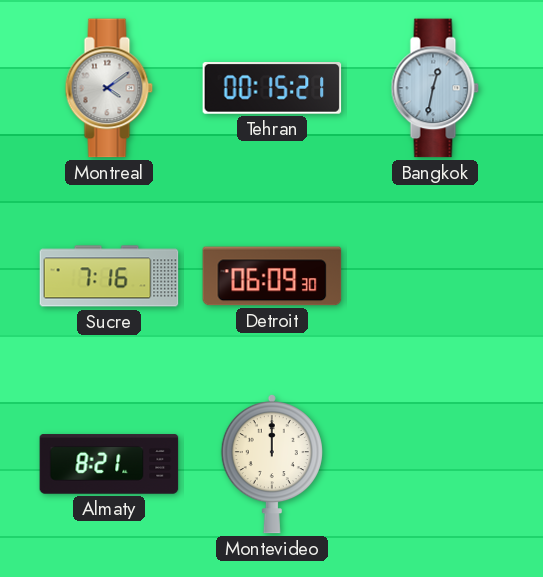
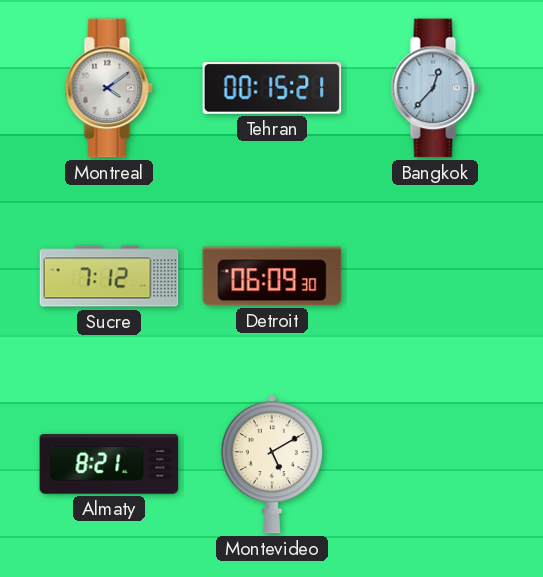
Bangkok: 12:32 -> 12:37 (435, 88)
Sucre: 7:16 -> 7:12 (109, 276)
Montevideo: 12:00 -> 5:10 (272, 464)
